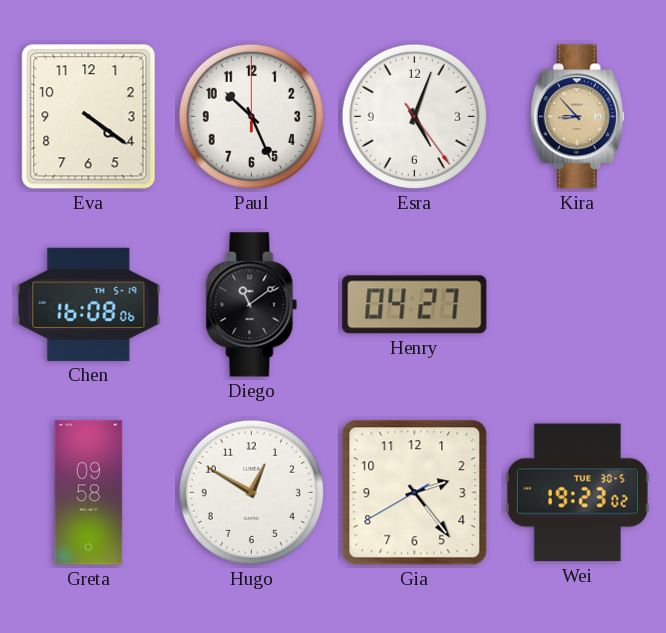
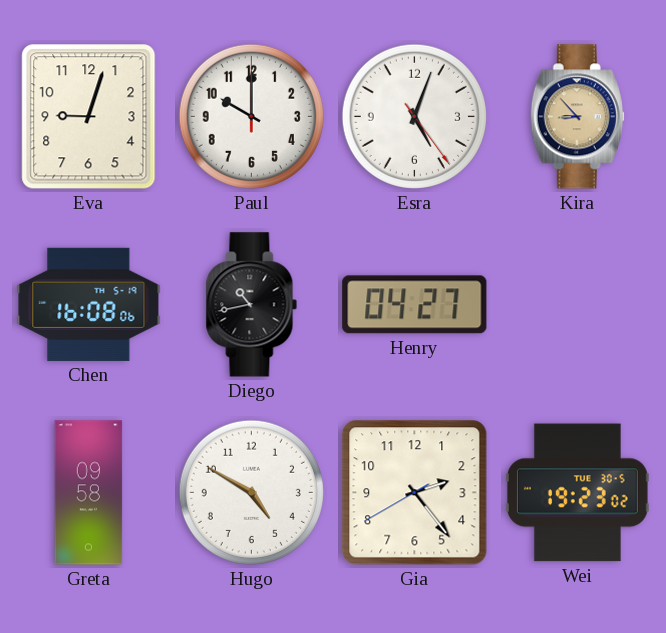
Eva: 4:21 -> 9:03 (89, 117)
Paul: 10:26 -> 10:00 (251, 116)
Diego: 11:09 -> 10:43 (252, 305)
Hugo: 12:50 -> 4:50 (251, 492)
